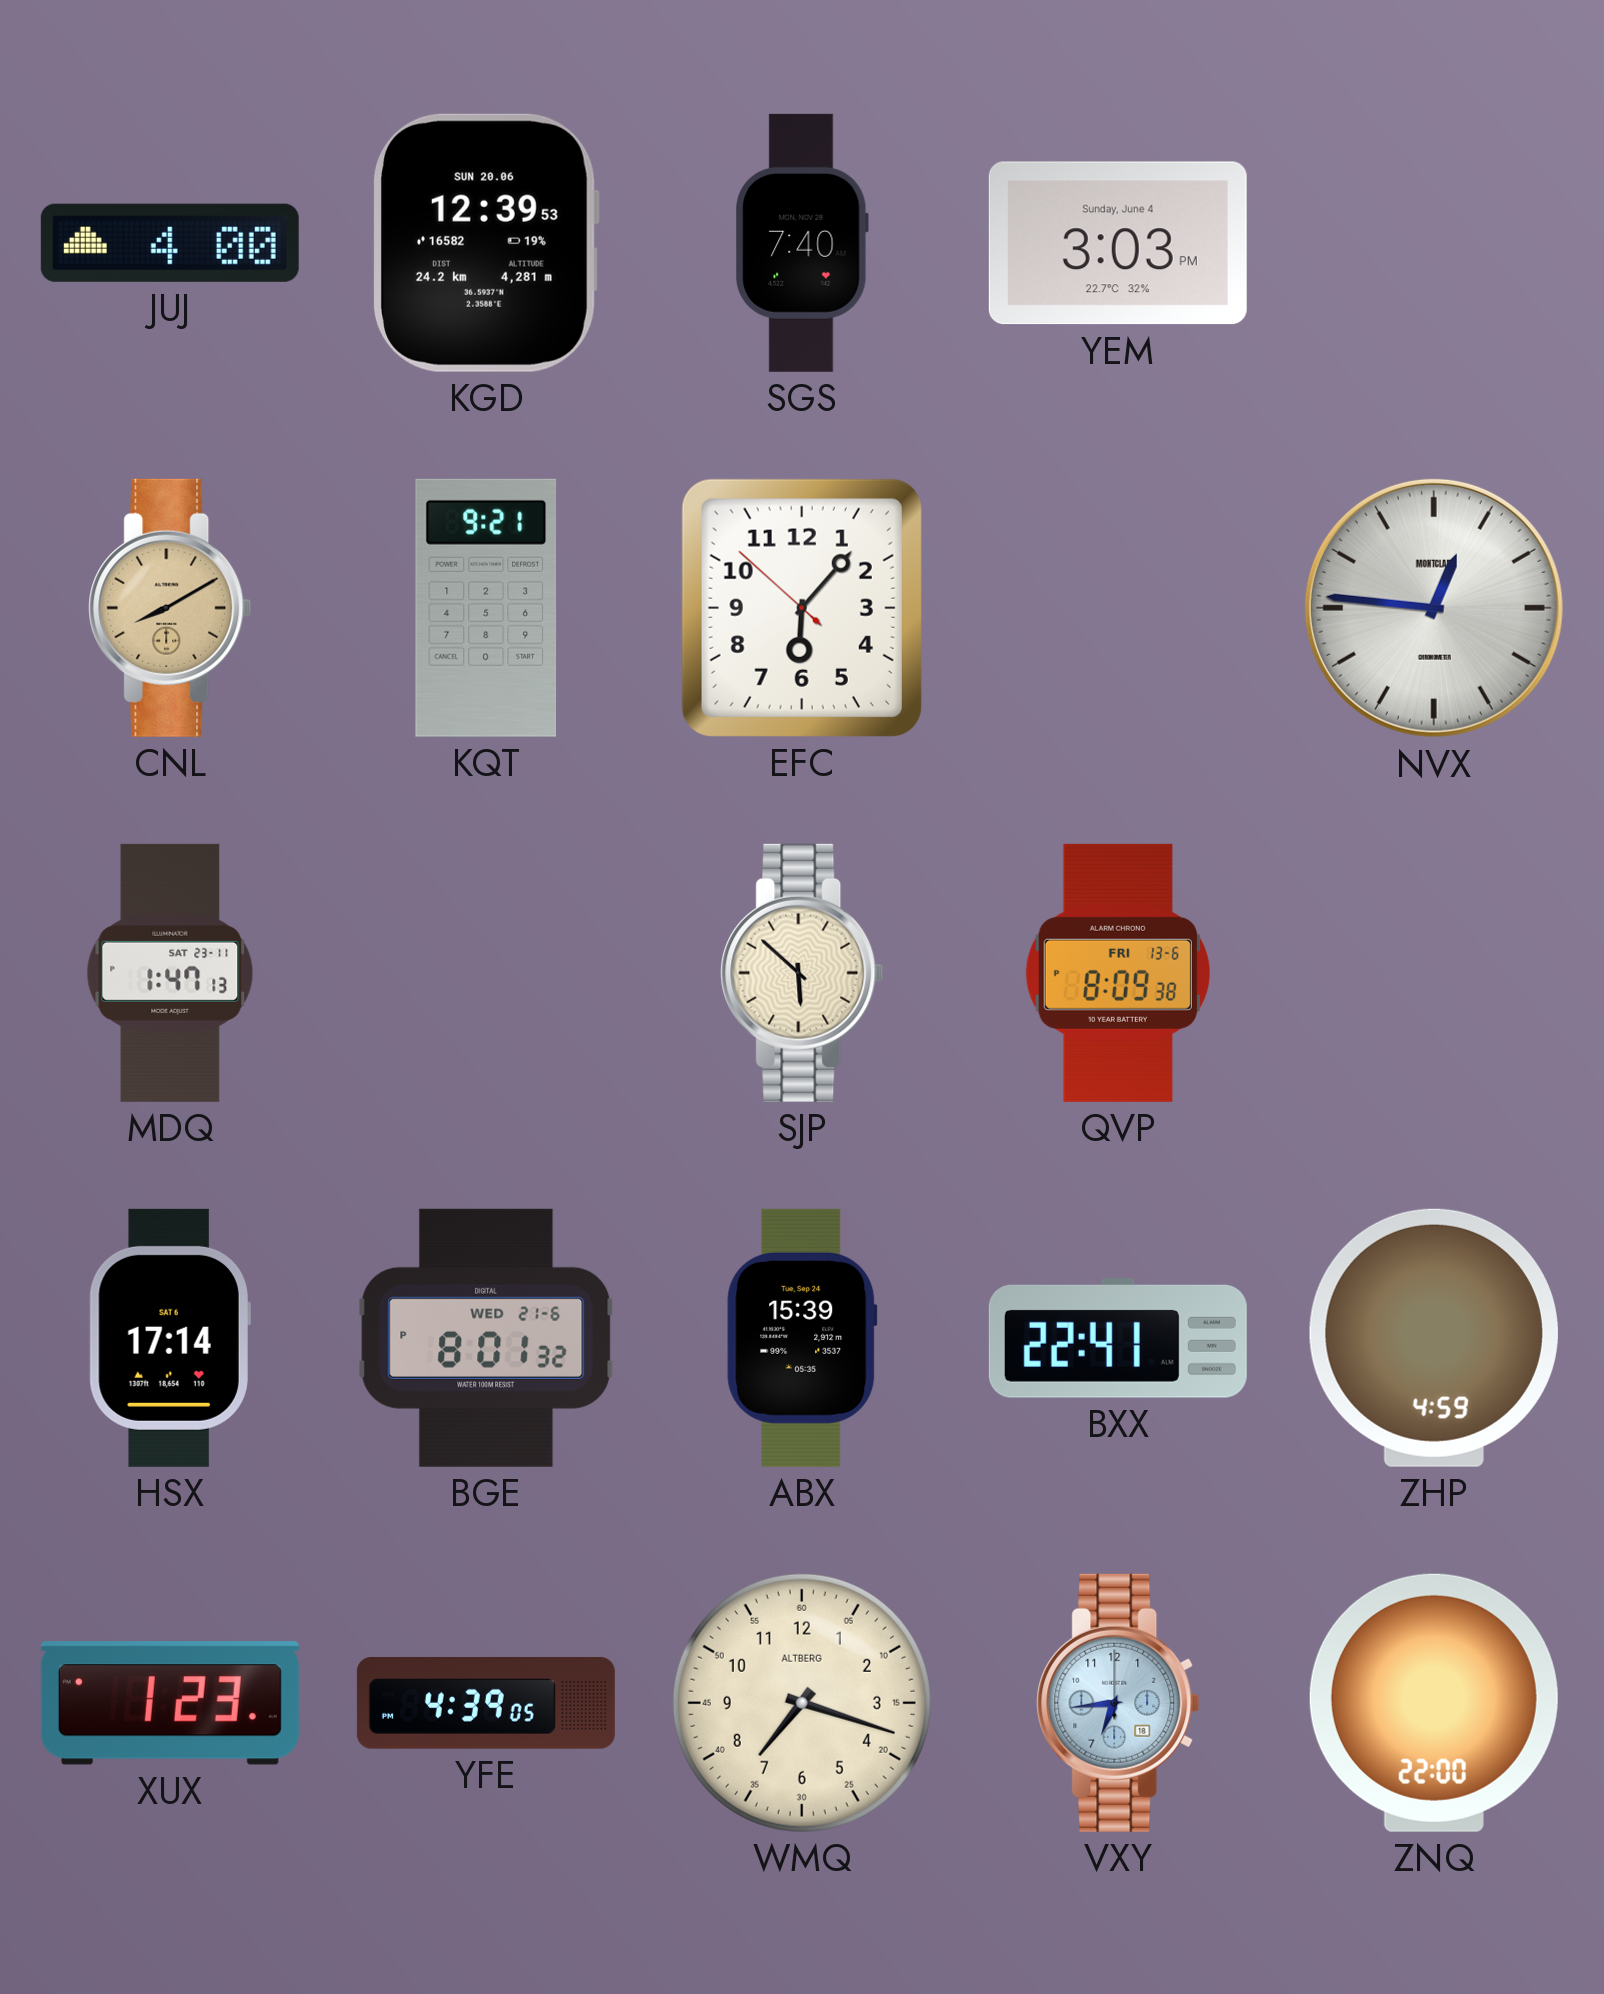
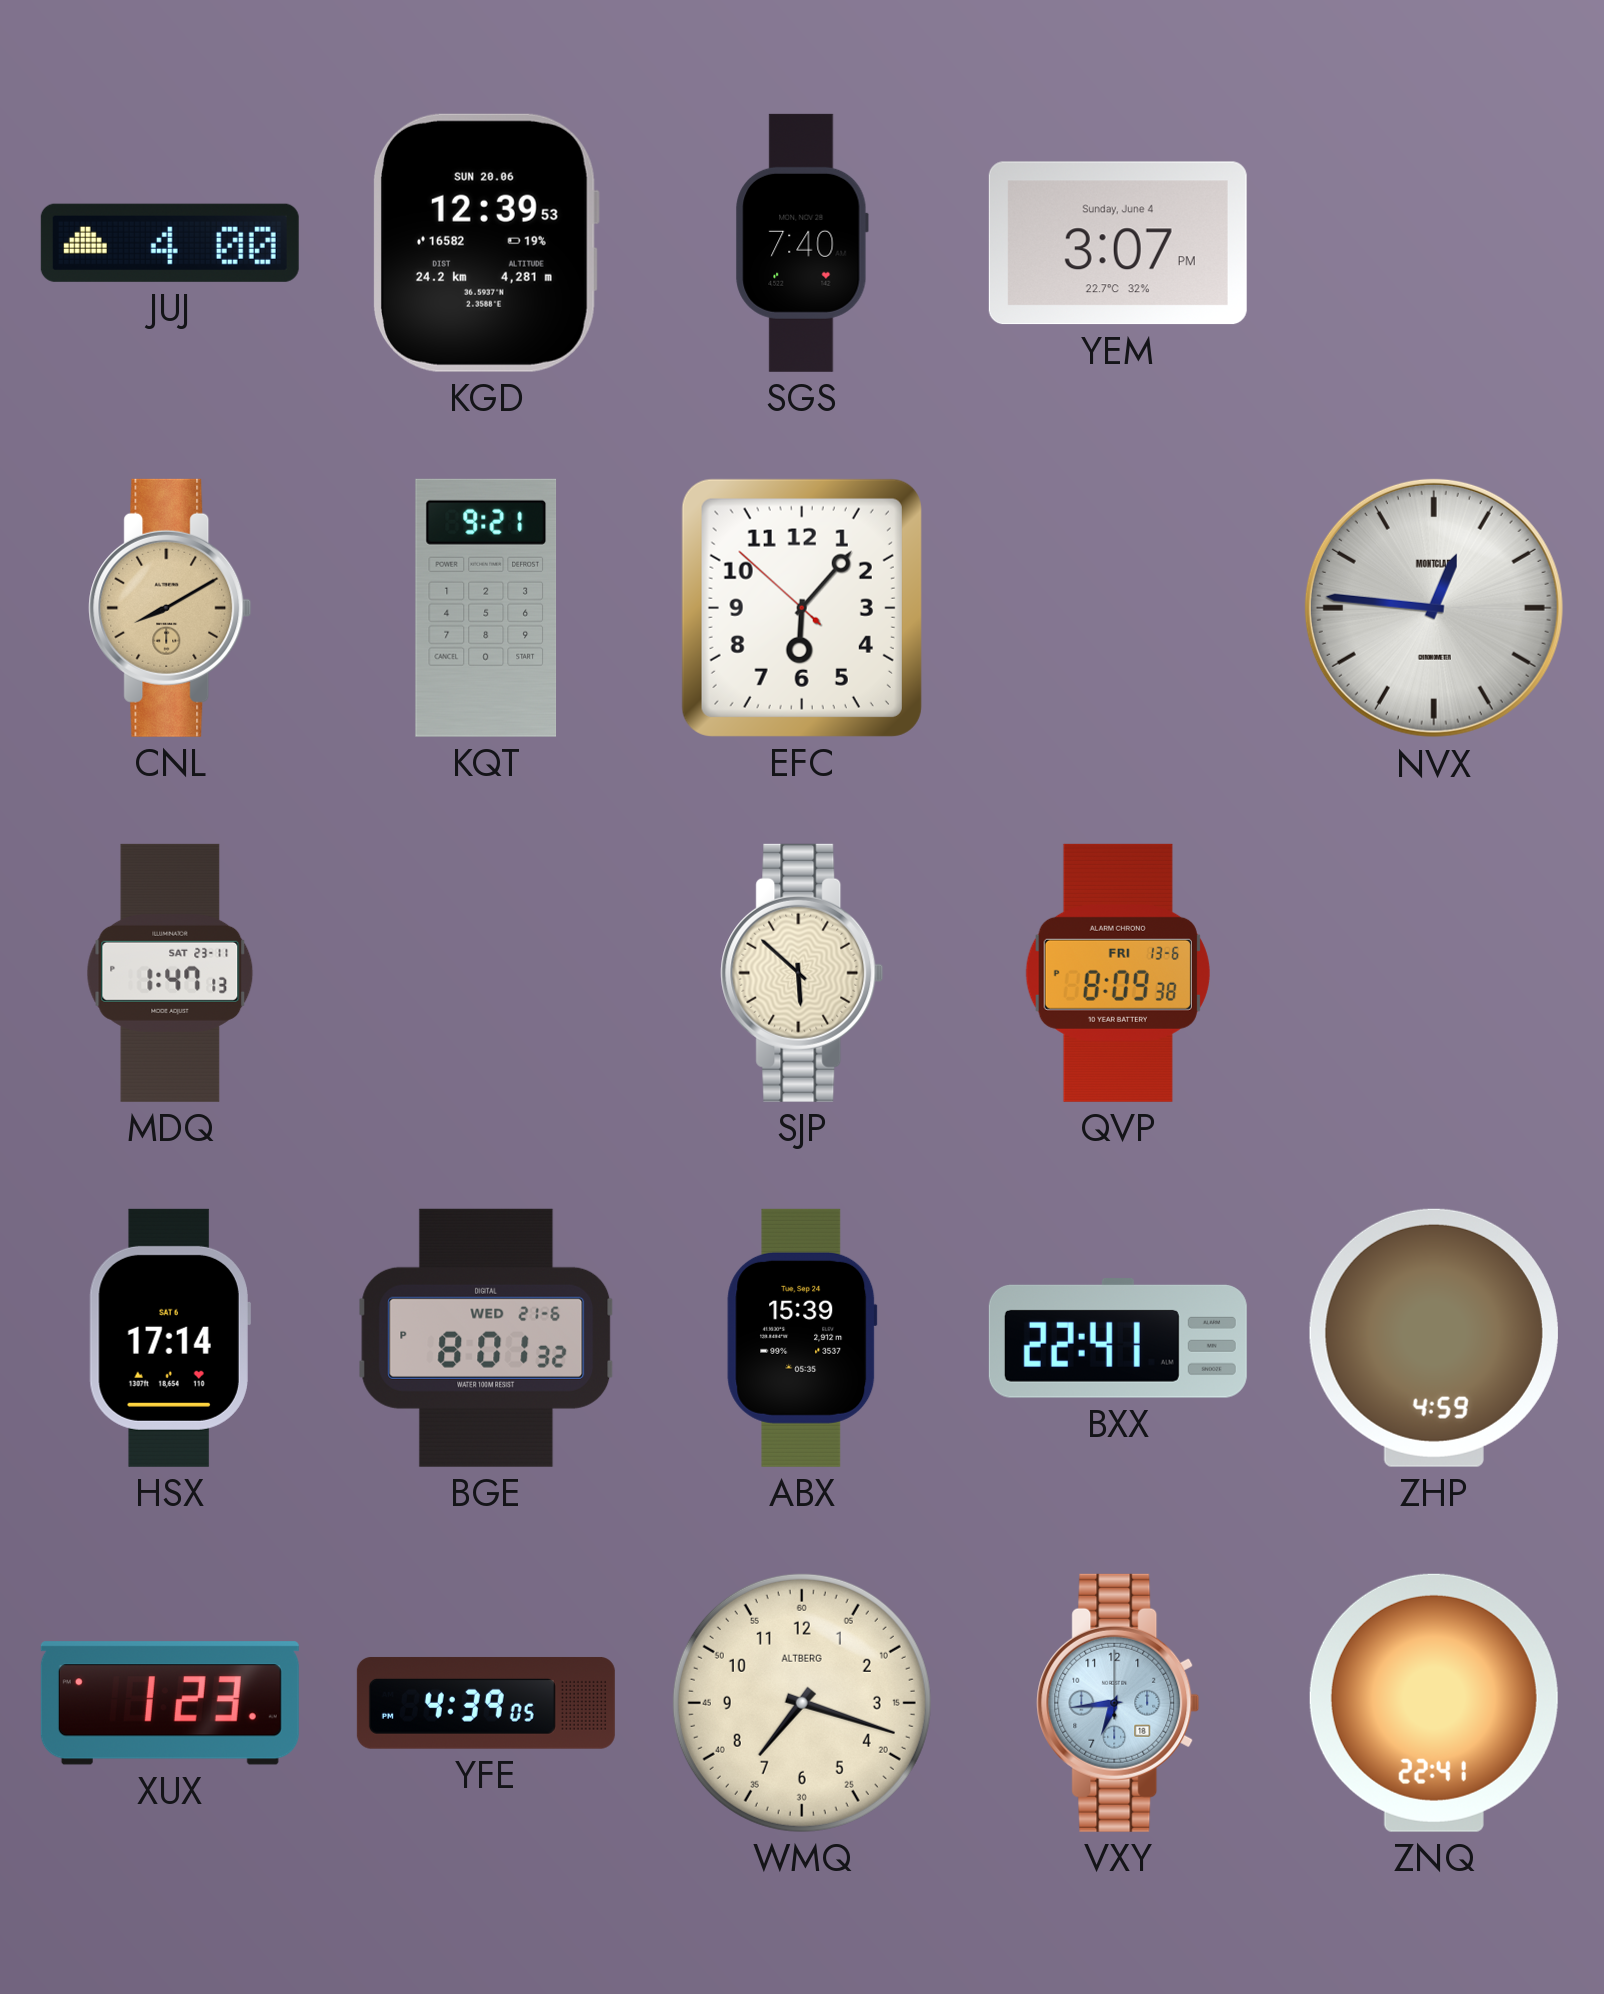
YEM: 3:03 -> 3:07 (1118, 243)
ZNQ: 22:00 -> 22:41 (1434, 1703)
